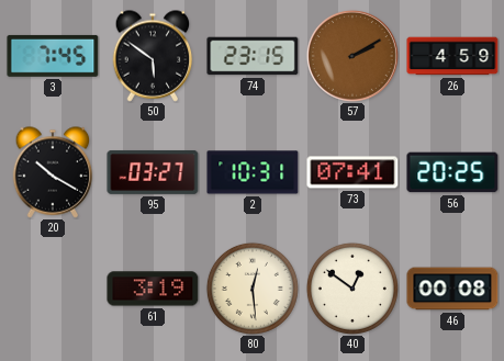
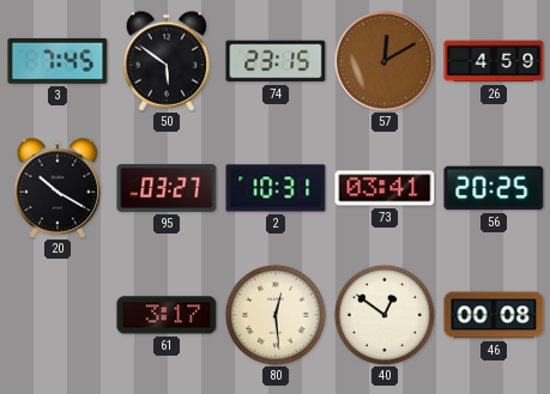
57: 2:10 -> 12:10 (385, 61)
73: 07:41 -> 03:41 (385, 188)
61: 3:19 -> 3:17 (167, 315)
